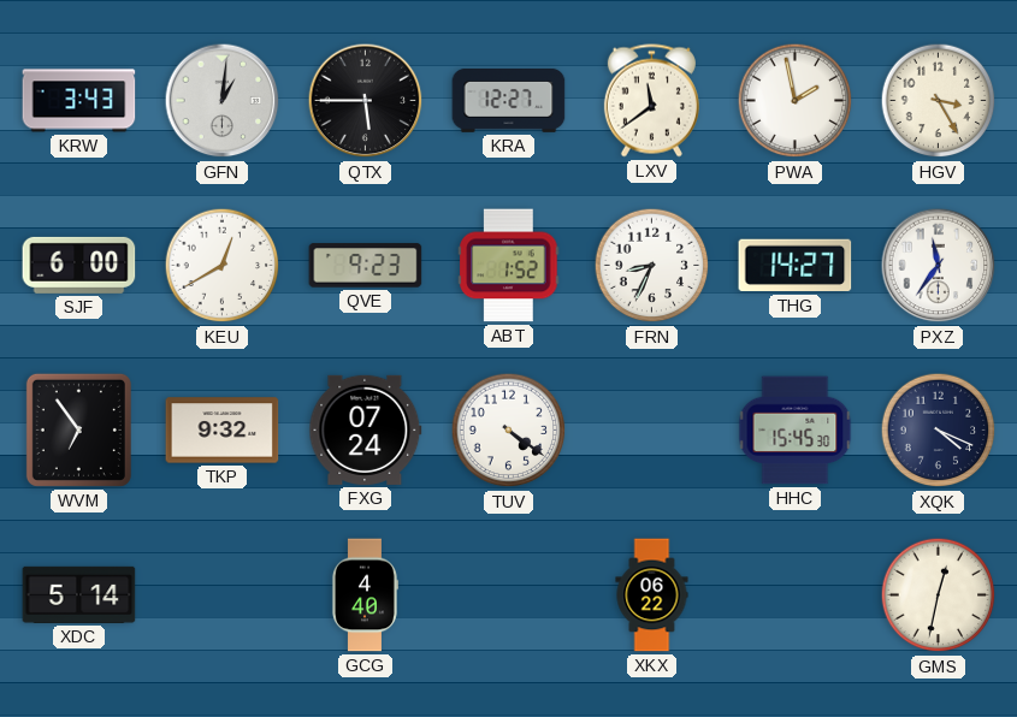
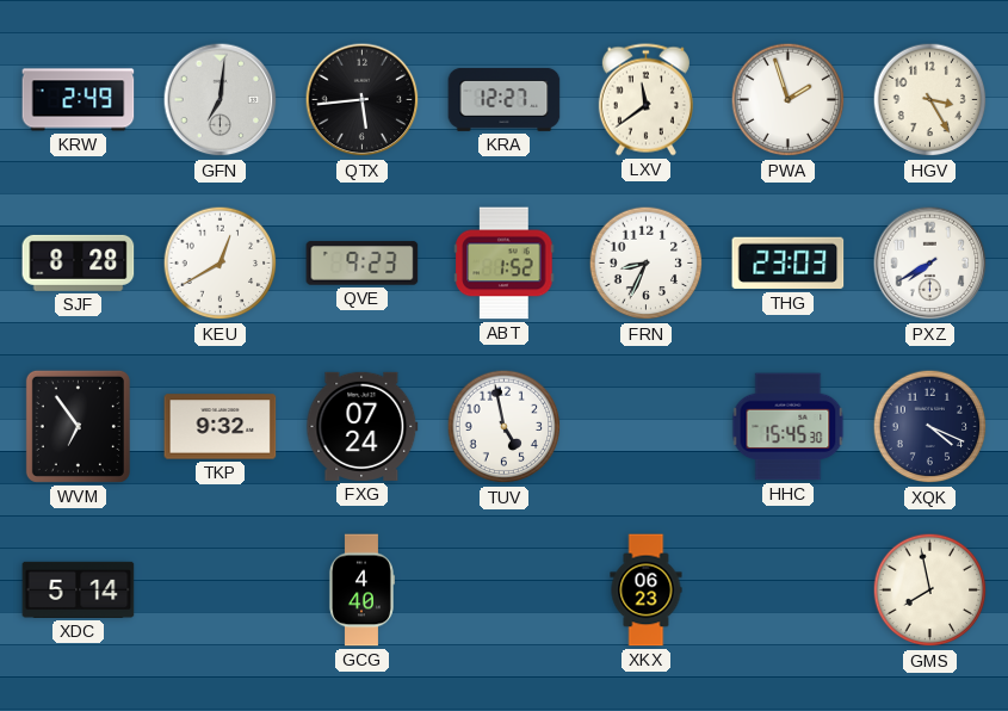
KRW: 3:43 -> 2:49 (79, 100)
GFN: 1:01 -> 7:01 (221, 100)
QTX: 5:45 -> 5:44 (363, 100)
PWA: 1:58 -> 1:57 (789, 100)
SJF: 6:00 -> 8:28 (79, 262)
THG: 14:27 -> 23:03 (789, 264)
PXZ: 11:36 -> 7:40 (930, 264)
TUV: 4:21 -> 4:58 (505, 427)
XKX: 06:22 -> 06:23 (647, 591)
GMS: 12:32 -> 7:58 (930, 591)
